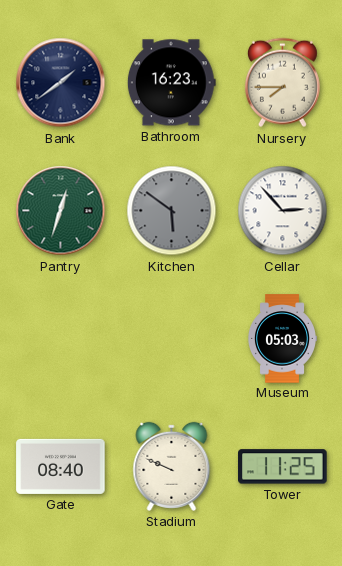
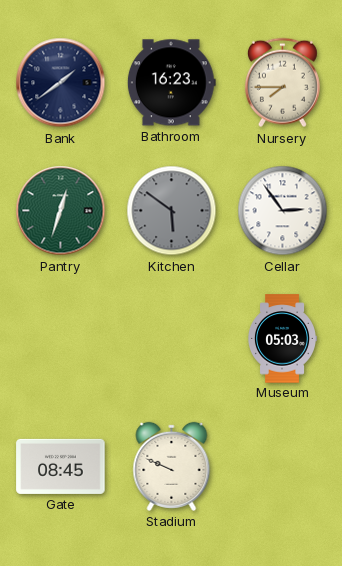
Cellar: 2:53 -> 2:54 (283, 211)
Gate: 08:40 -> 08:45 (61, 466)
Tower: 11:25 -> none (283, 467)
